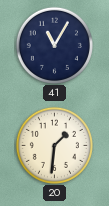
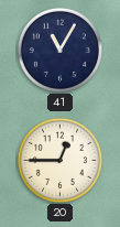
20: 1:31 -> 12:45 (59, 160)
